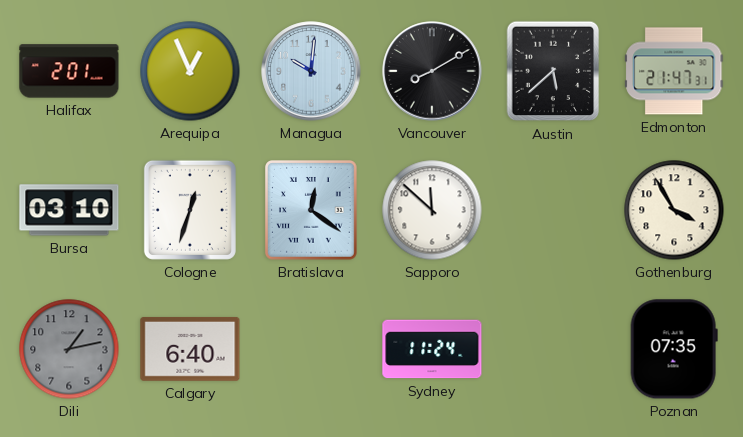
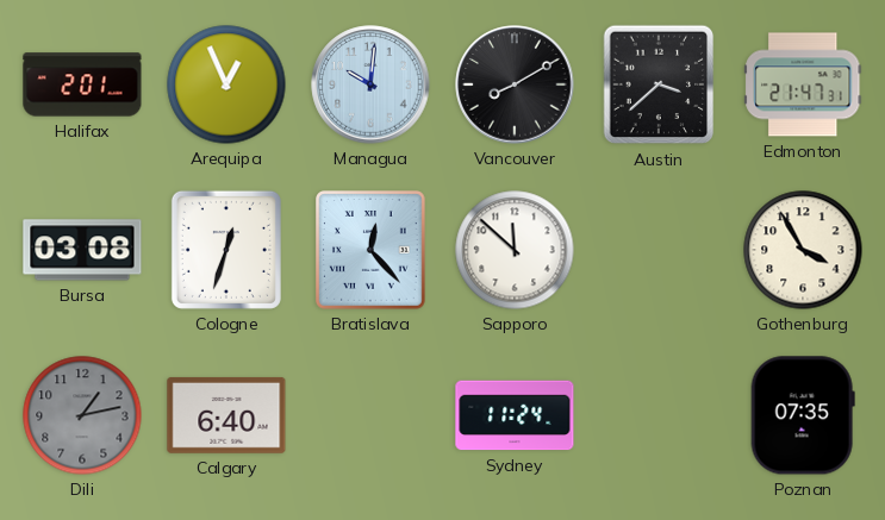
Austin: 5:38 -> 3:38 (659, 84)
Bursa: 03:10 -> 03:08 (82, 250)
Bratislava: 12:21 -> 12:23 (372, 251)
